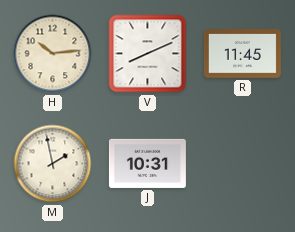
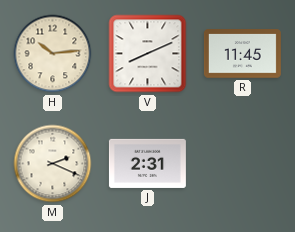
M: 1:58 -> 2:19 (53, 164)
J: 10:31 -> 2:31 (147, 163)
